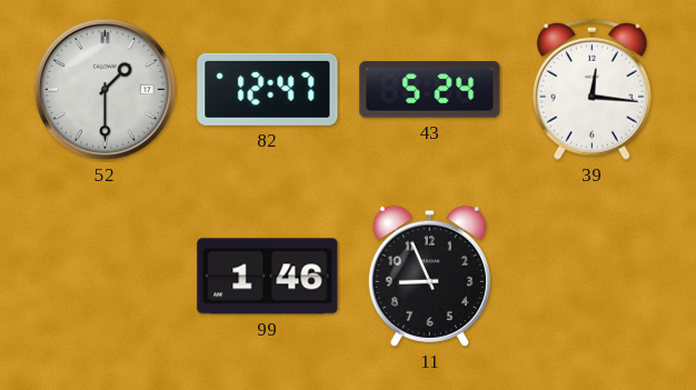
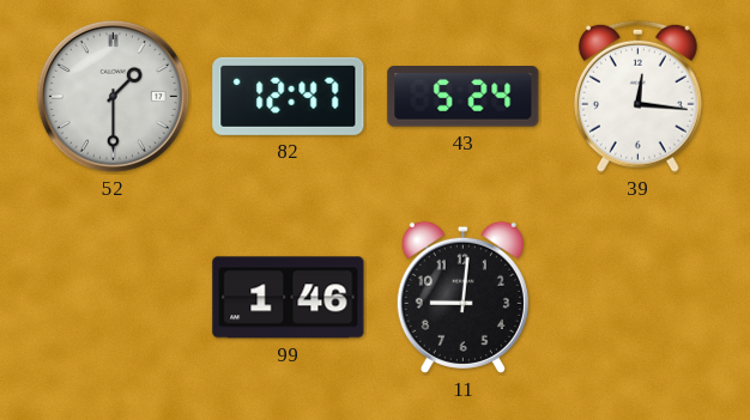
11: 8:56 -> 9:01 (462, 297)
